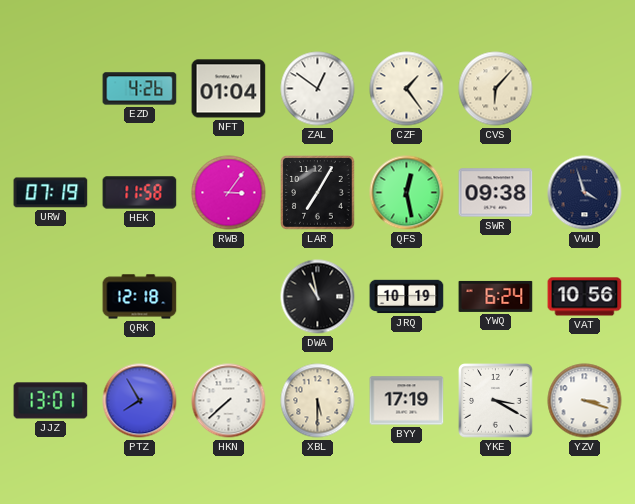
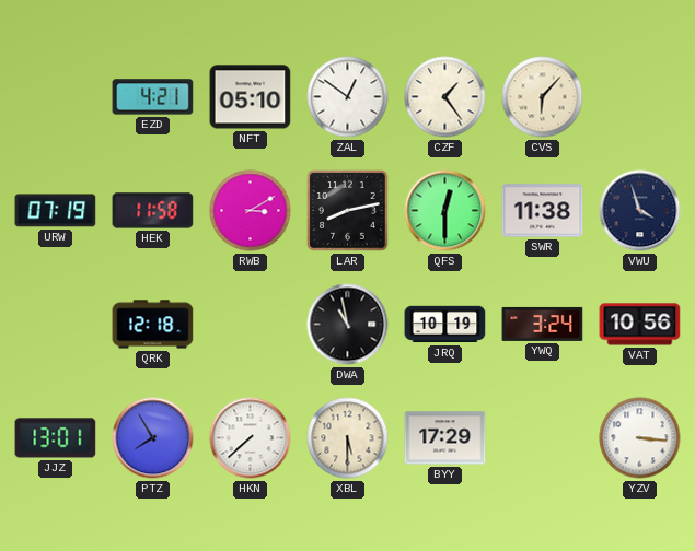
EZD: 4:26 -> 4:21 (153, 97)
NFT: 01:04 -> 05:10 (251, 97)
RWB: 3:06 -> 3:10 (251, 211)
LAR: 7:05 -> 8:13 (348, 211)
QFS: 12:28 -> 12:30 (445, 211)
SWR: 09:38 -> 11:38 (543, 211)
YWQ: 6:24 -> 3:24 (543, 324)
BYY: 17:19 -> 17:29 (445, 438)
YKE: 3:20 -> none (496, 401)
YZV: 3:18 -> 3:16 (640, 438)
